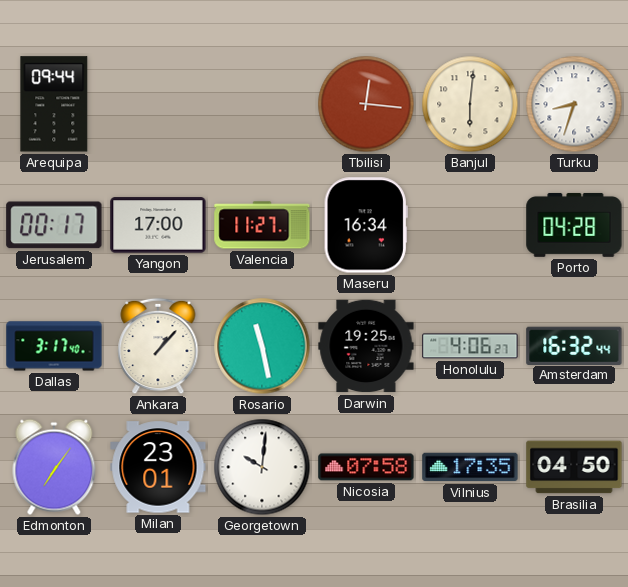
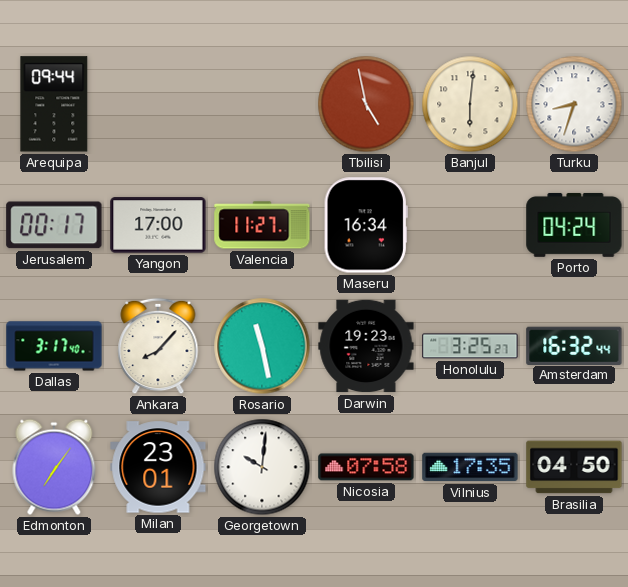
Tbilisi: 12:16 -> 4:58 (366, 104)
Porto: 04:28 -> 04:24 (574, 225)
Ankara: 1:07 -> 8:07 (158, 346)
Darwin: 19:25 -> 19:23 (366, 346)
Honolulu: 4:06 -> 3:25 (470, 346)
